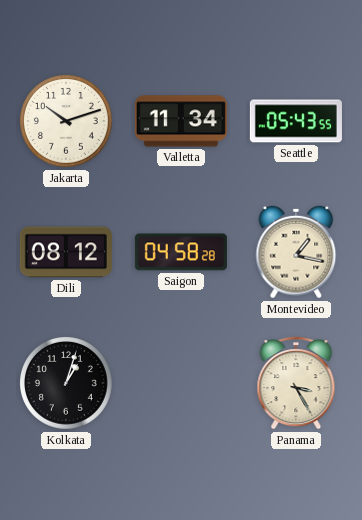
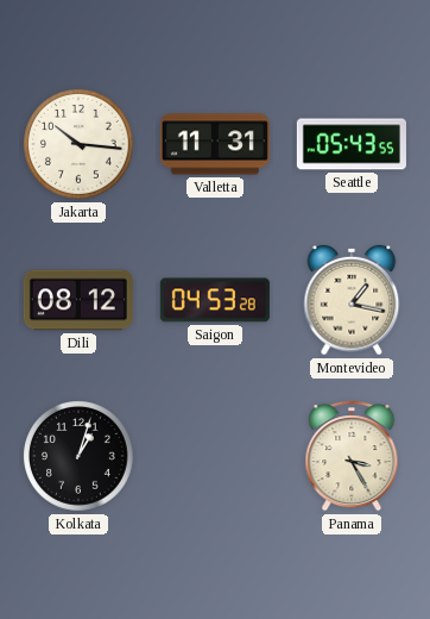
Jakarta: 10:12 -> 10:16 (80, 145)
Valletta: 11:34 -> 11:31 (215, 144)
Saigon: 04:58 -> 04:53 (215, 300)
